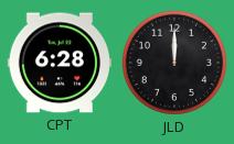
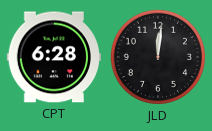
JLD: 12:00 -> 12:01 (158, 57)
